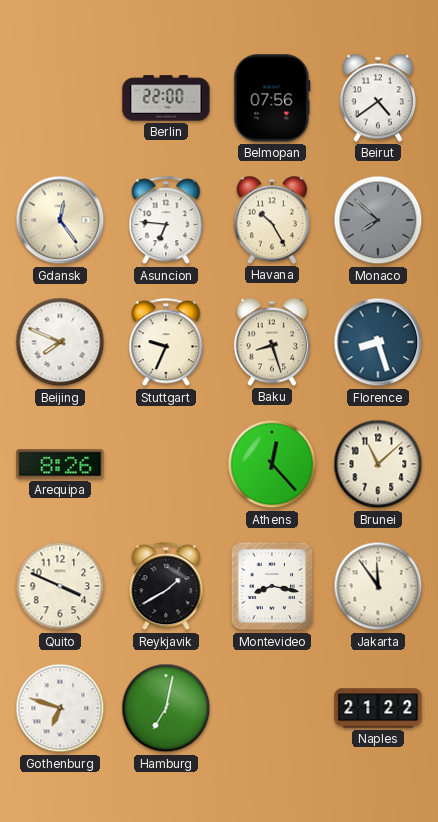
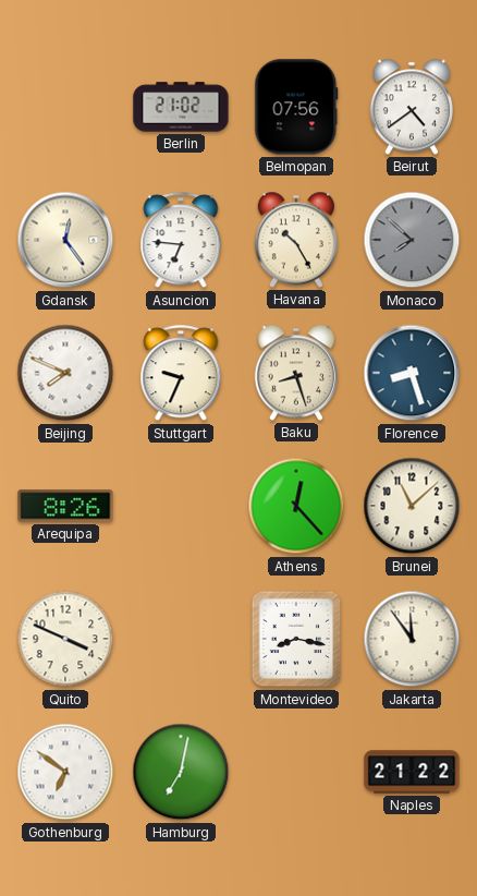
Berlin: 22:00 -> 21:02 (181, 107)
Reykjavik: 1:40 -> none (166, 587)
Gothenburg: 6:48 -> 6:51 (65, 772)
